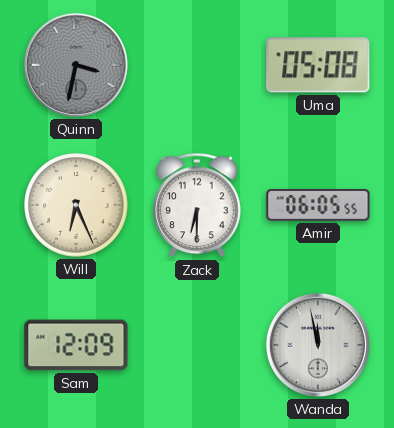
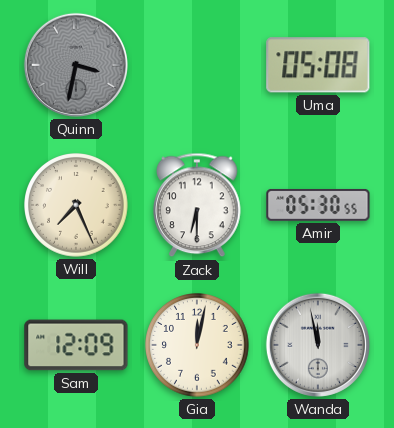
Will: 6:26 -> 7:26 (77, 206)
Amir: 06:05 -> 05:30 (318, 205)
Gia: none -> 12:02 (198, 346)
